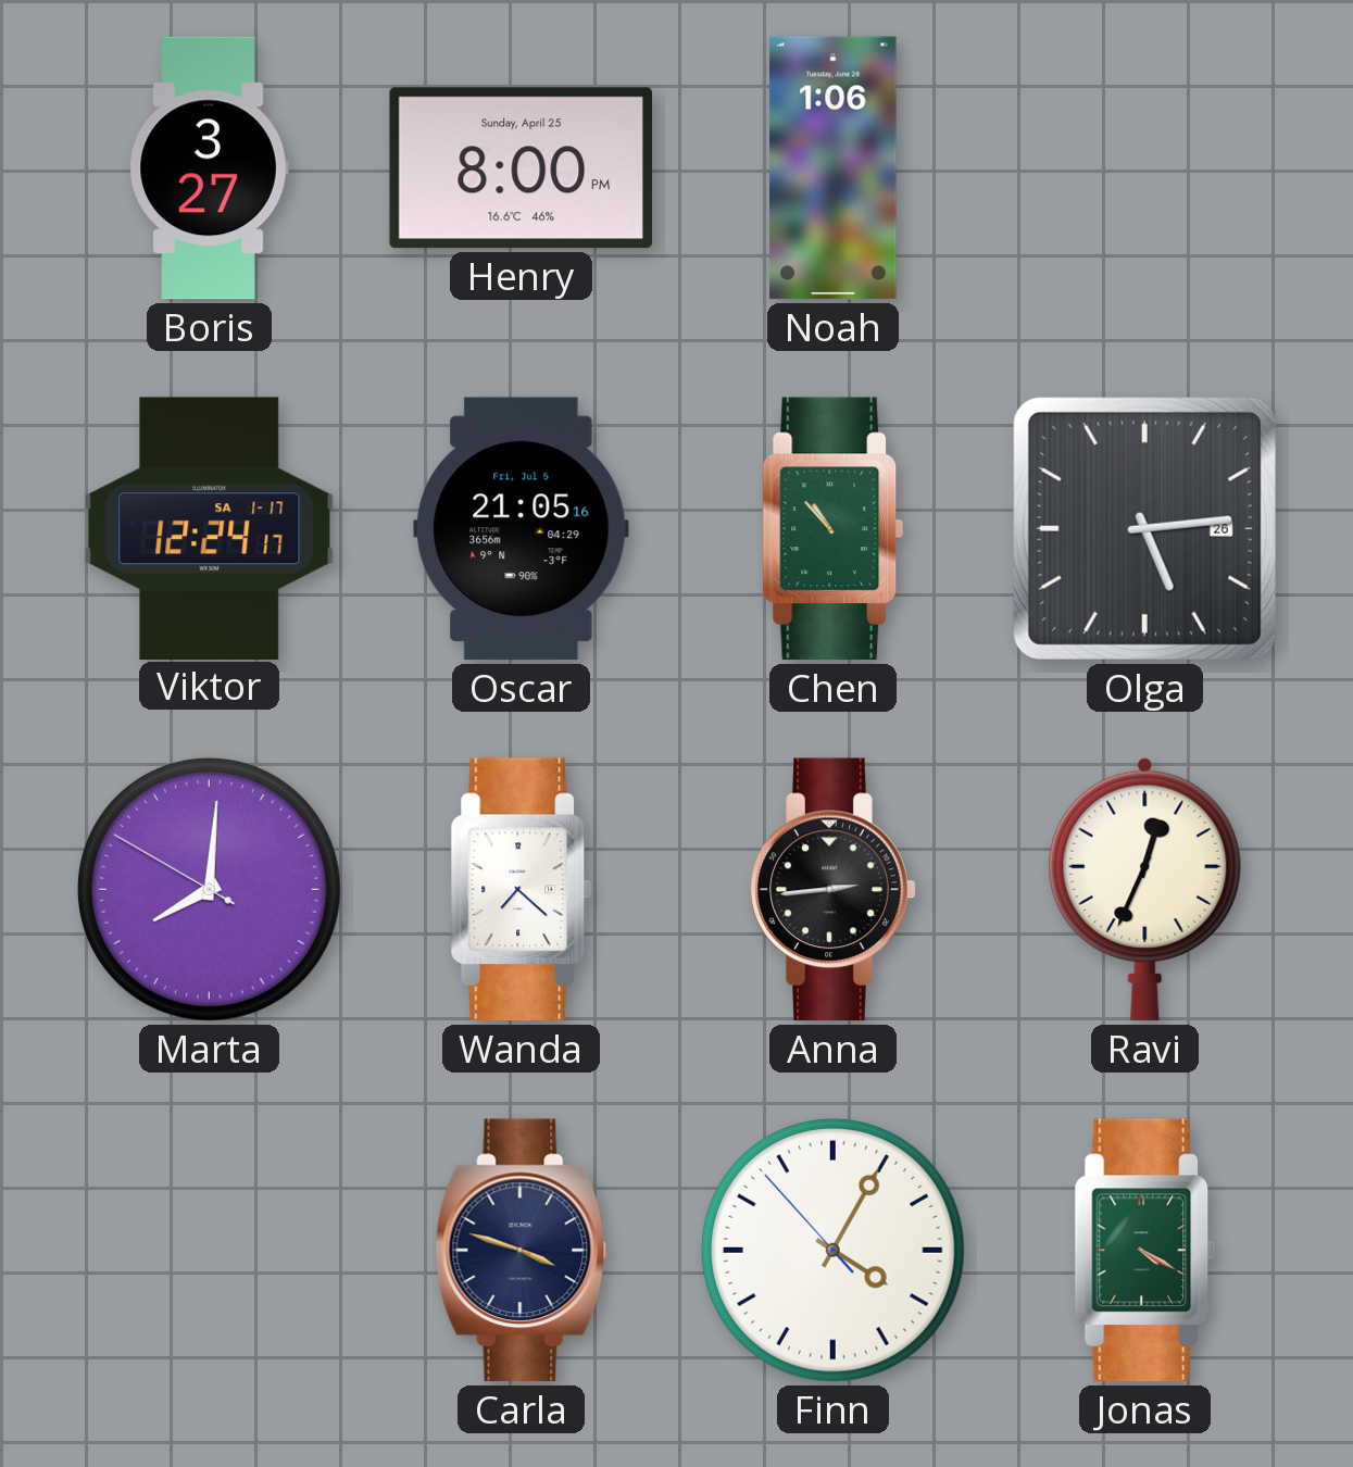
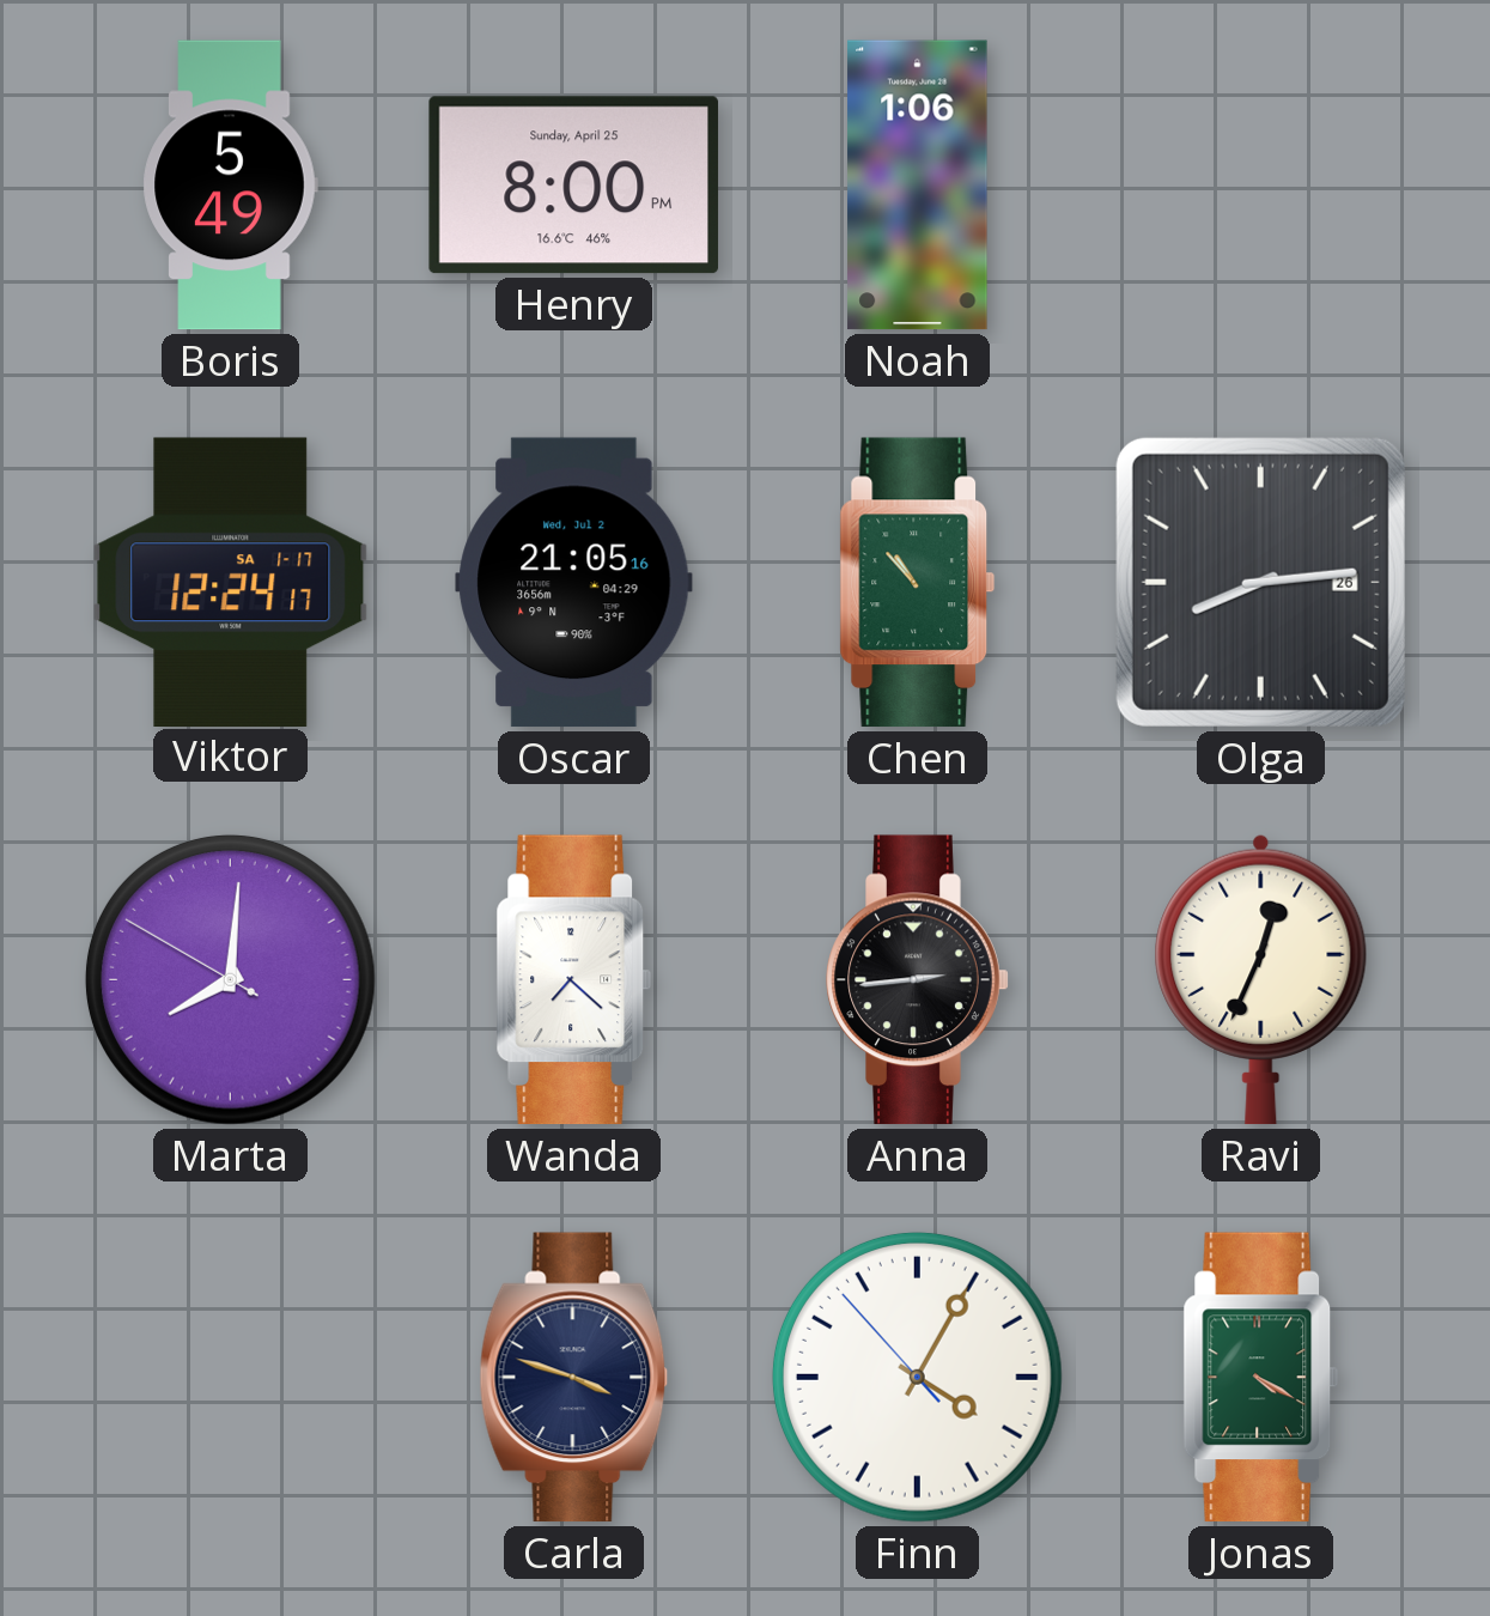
Boris: 3:27 -> 5:49 (230, 186)
Oscar date: Fri, Jul 5 -> Wed, Jul 2 (574, 583)
Olga: 5:14 -> 8:14 (1260, 582)
